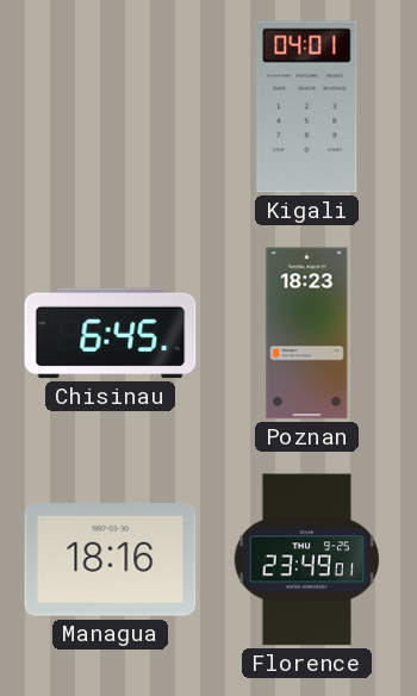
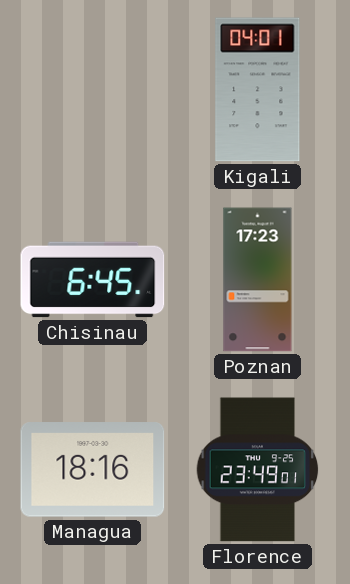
Poznan: 18:23 -> 17:23 (258, 280)
